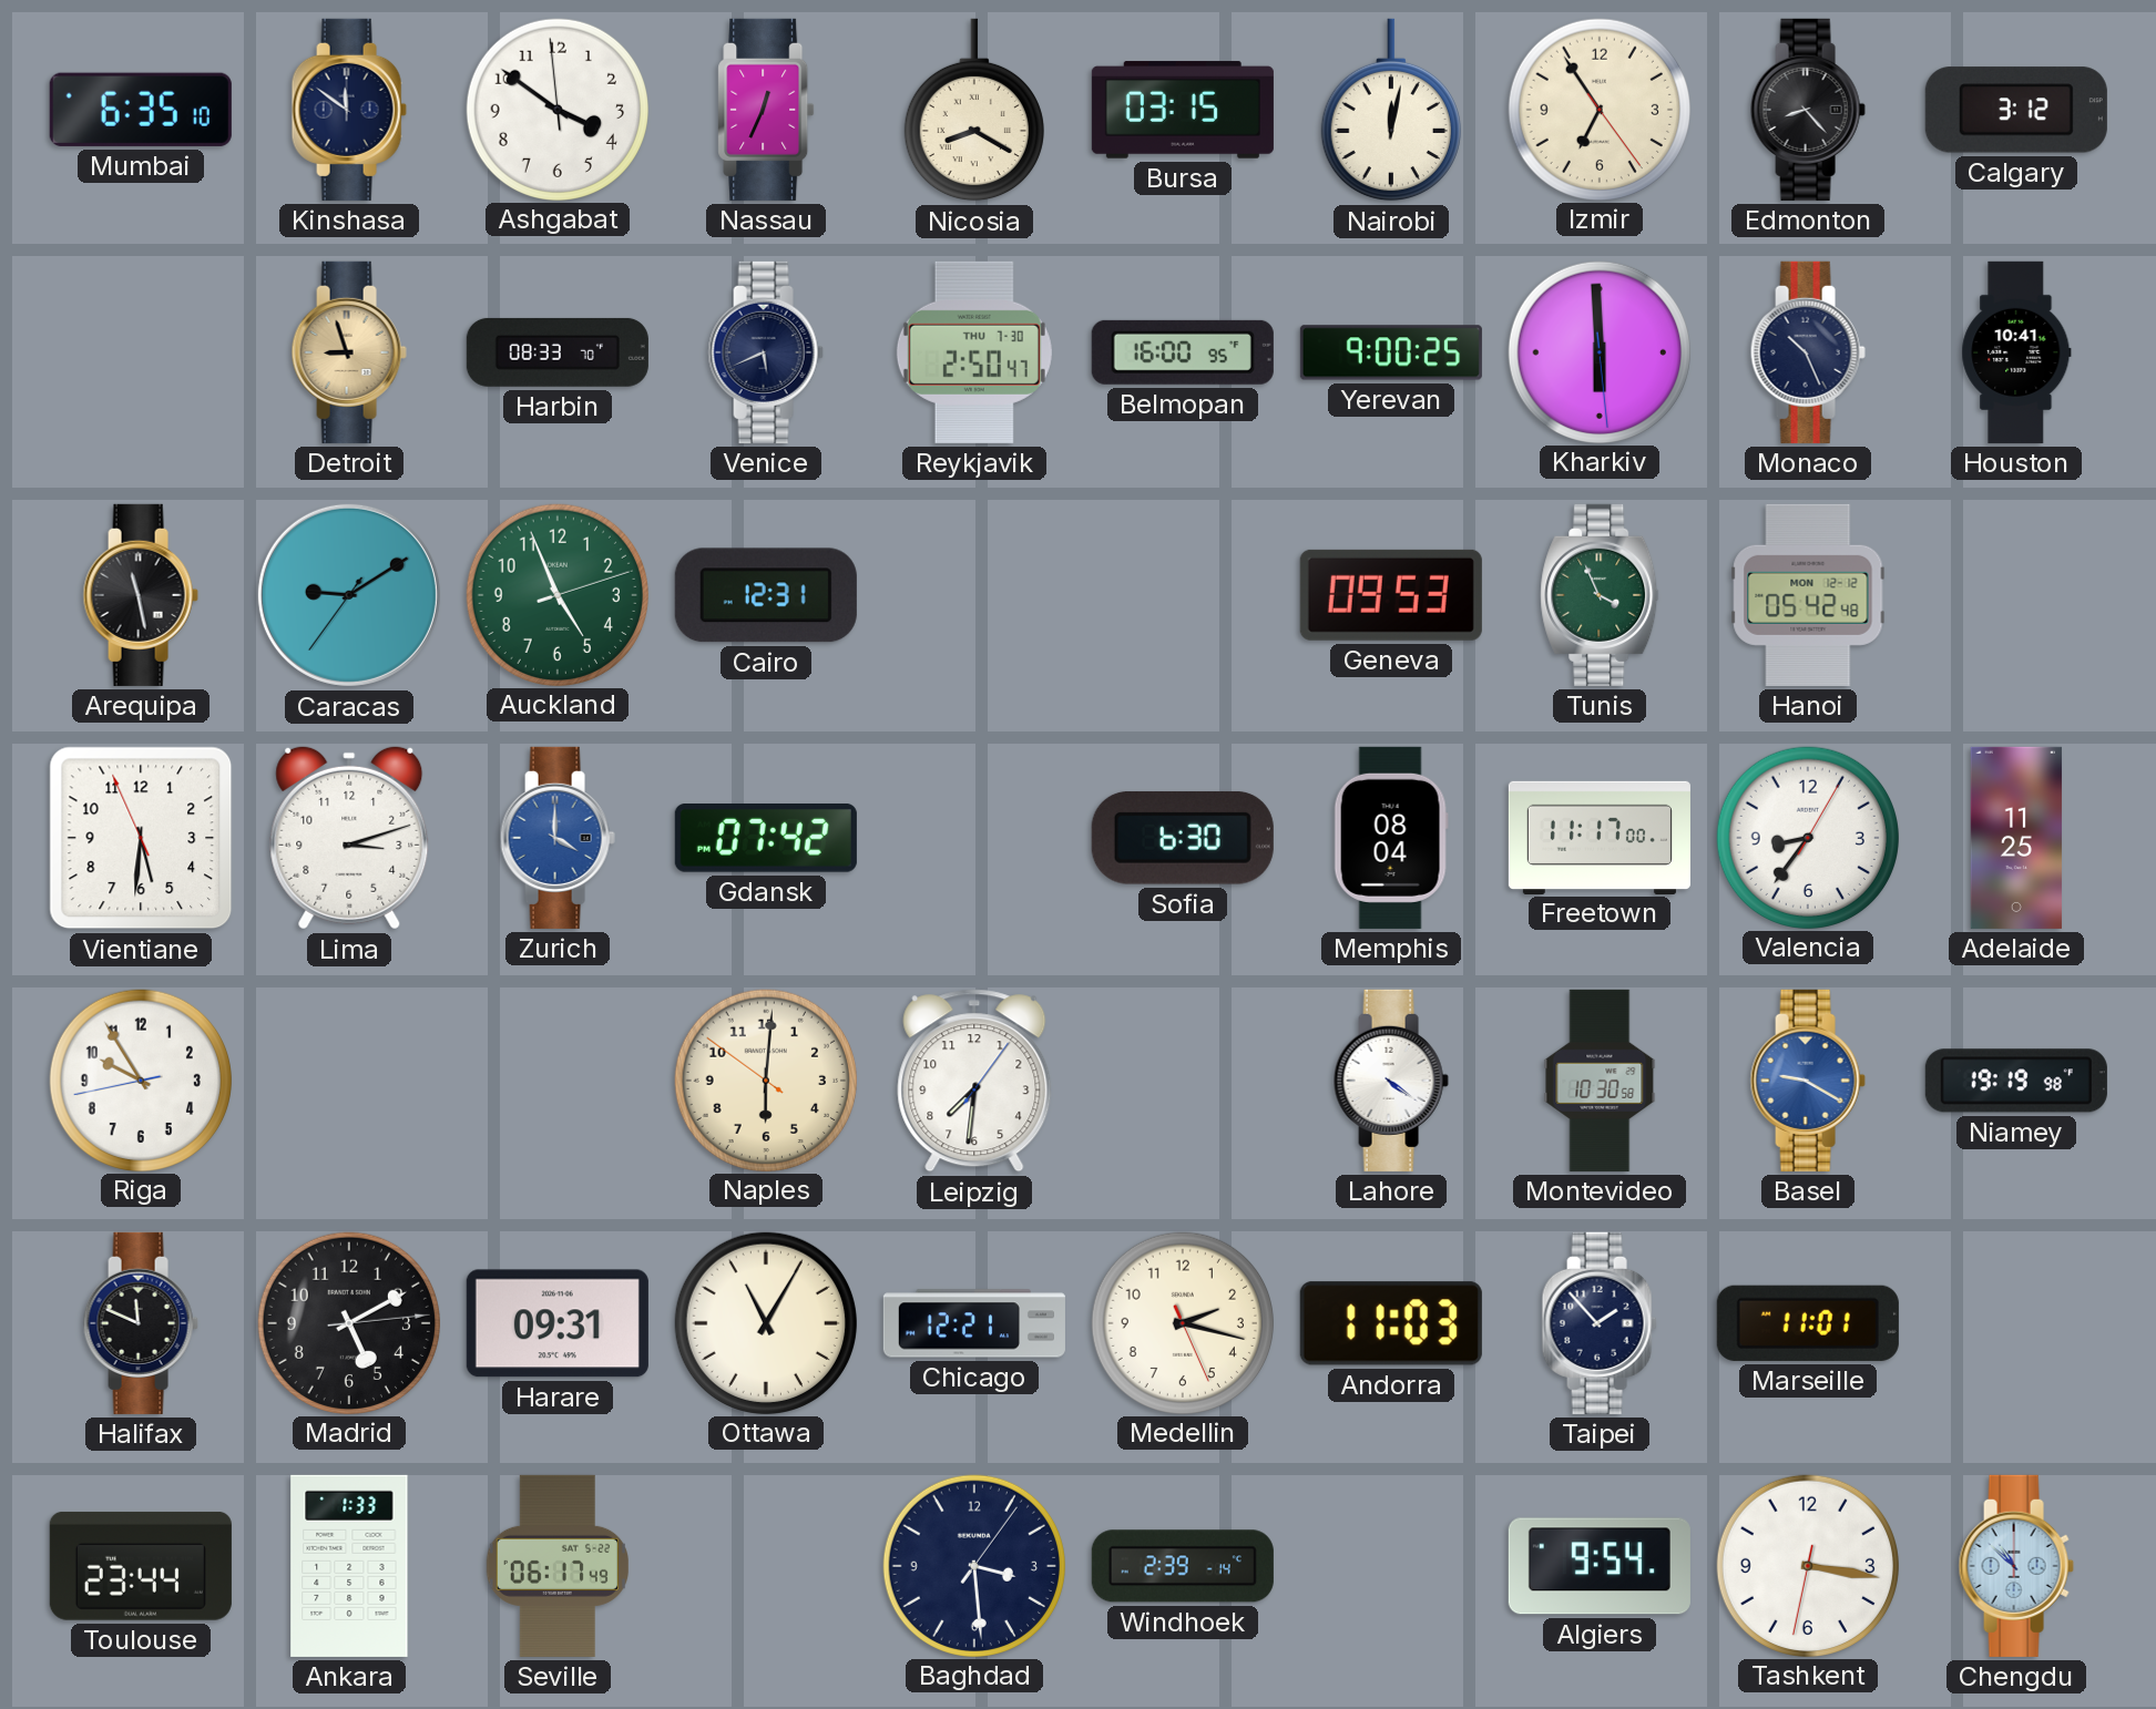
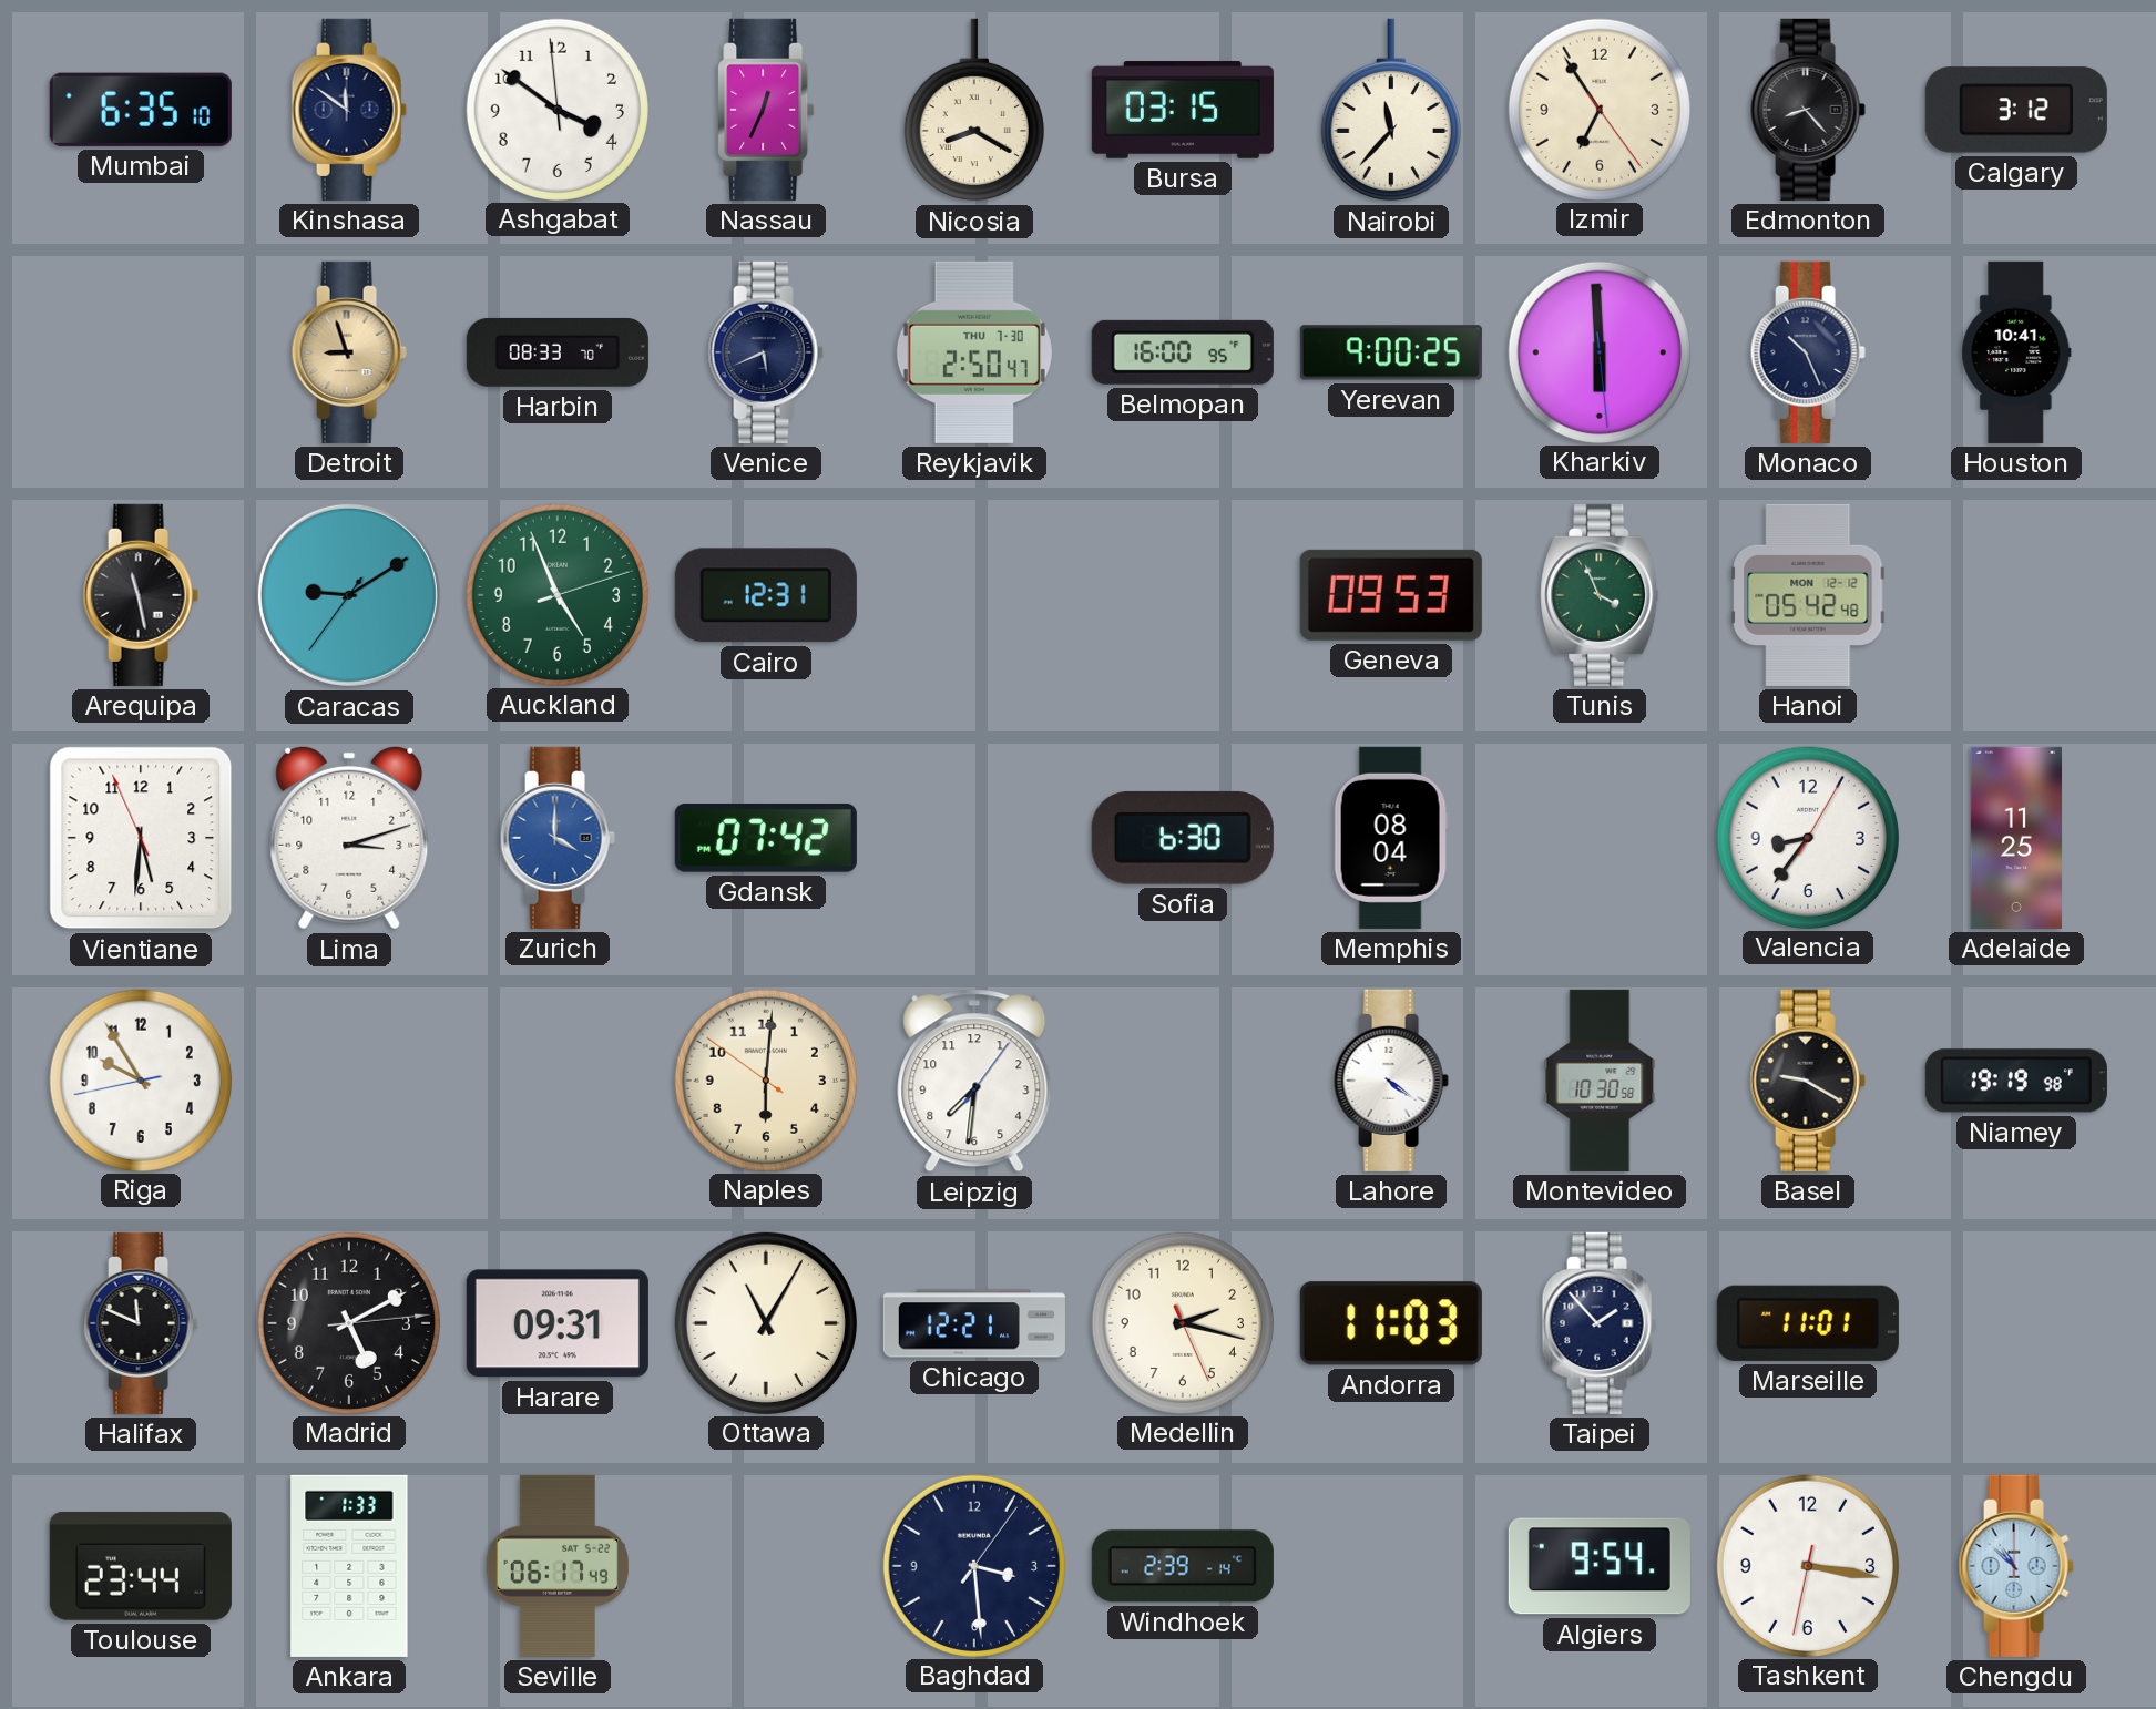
Nairobi: 12:02 -> 11:37 (1391, 110)
Freetown: 11:17 -> none (1600, 837)
Basel dial: blue -> black (1808, 1081)
